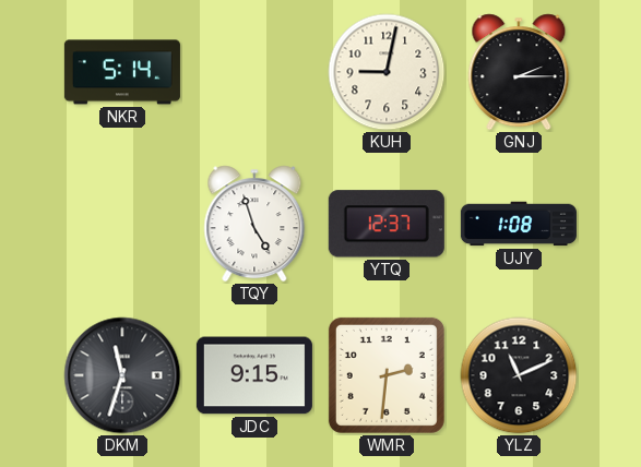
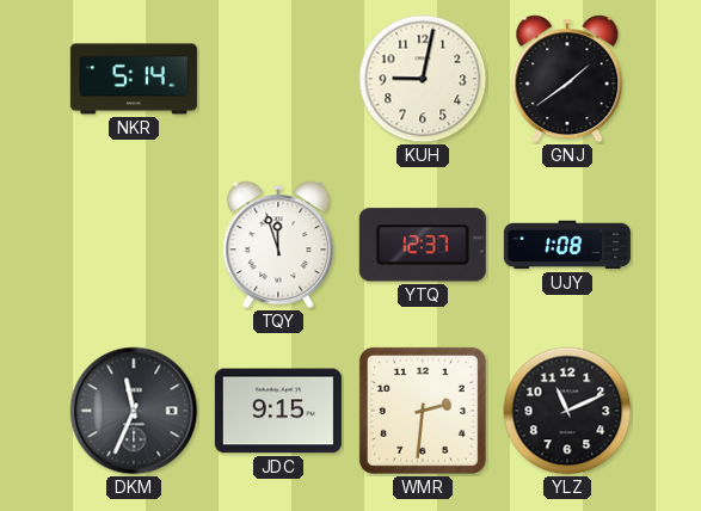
GNJ: 2:15 -> 1:39 (567, 79)
TQY: 4:57 -> 11:57 (278, 245)
DKM: 11:33 -> 11:34 (134, 411)
